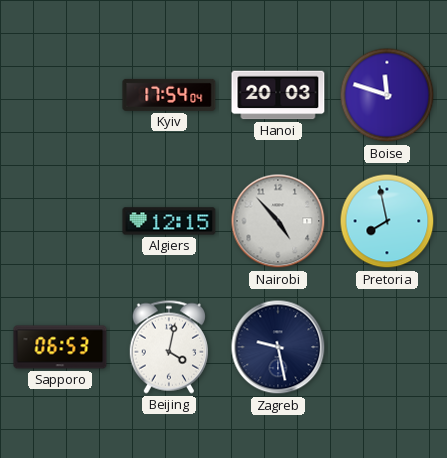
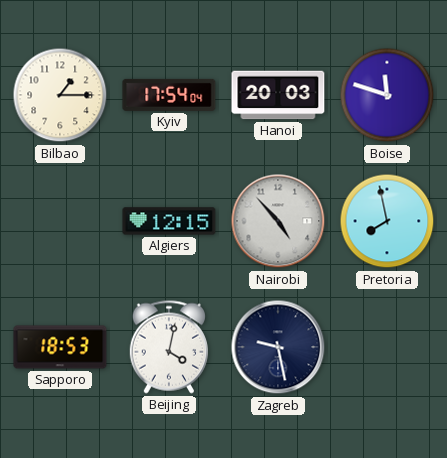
Bilbao: none -> 1:15 (60, 95)
Sapporo: 06:53 -> 18:53 (60, 347)
